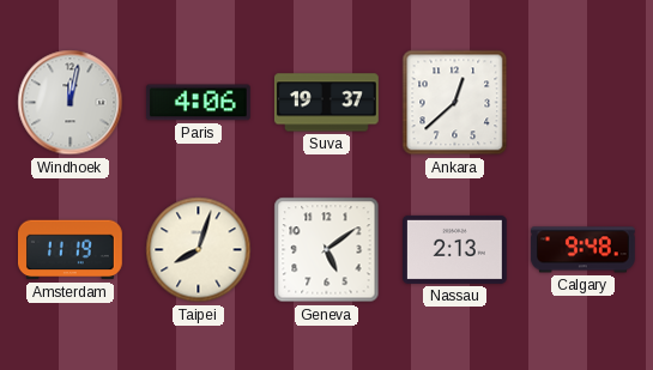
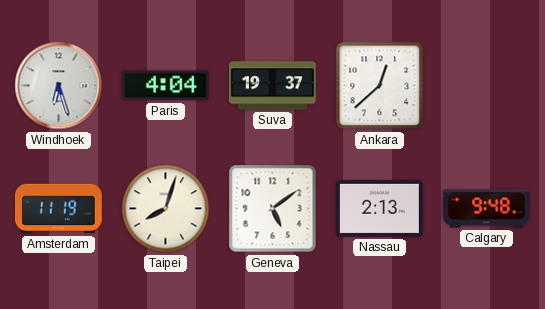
Windhoek: 12:02 -> 6:27 (59, 86)
Paris: 4:06 -> 4:04 (165, 86)
